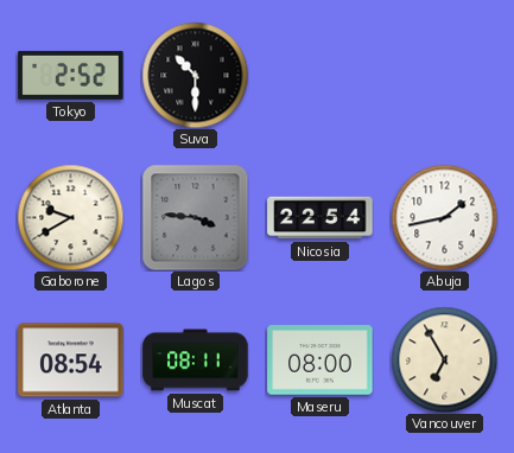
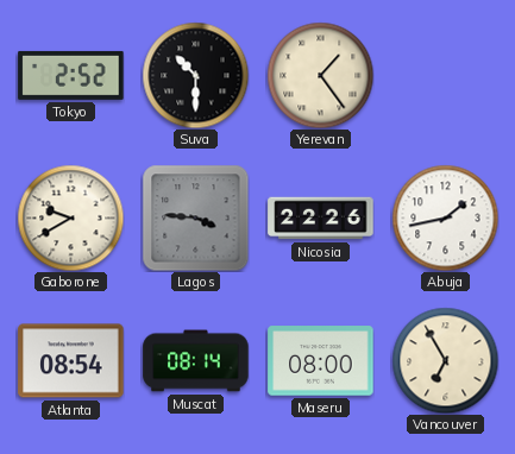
Yerevan: none -> 1:24 (320, 75)
Nicosia: 22:54 -> 22:26 (321, 219)
Muscat: 08:11 -> 08:14 (196, 361)
